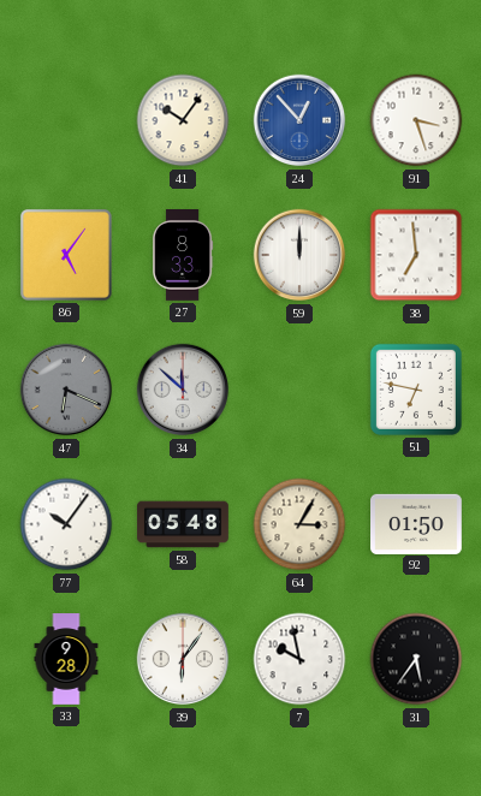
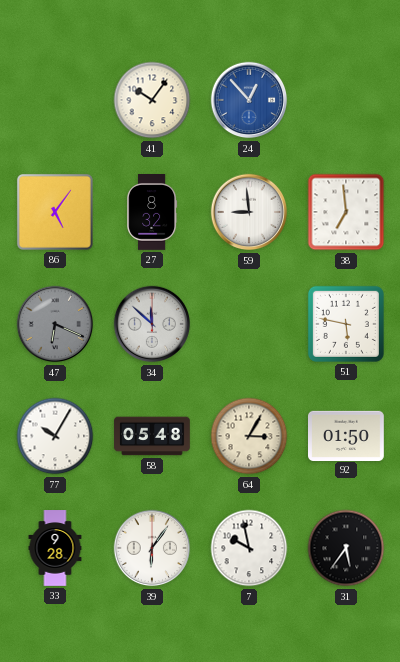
91: 3:27 -> none (416, 120)
27: 8:33 -> 8:32 (153, 212)
59: 12:00 -> 8:59 (249, 212)
51: 6:47 -> 5:47 (346, 324)
77: 10:06 -> 10:05 (55, 436)
